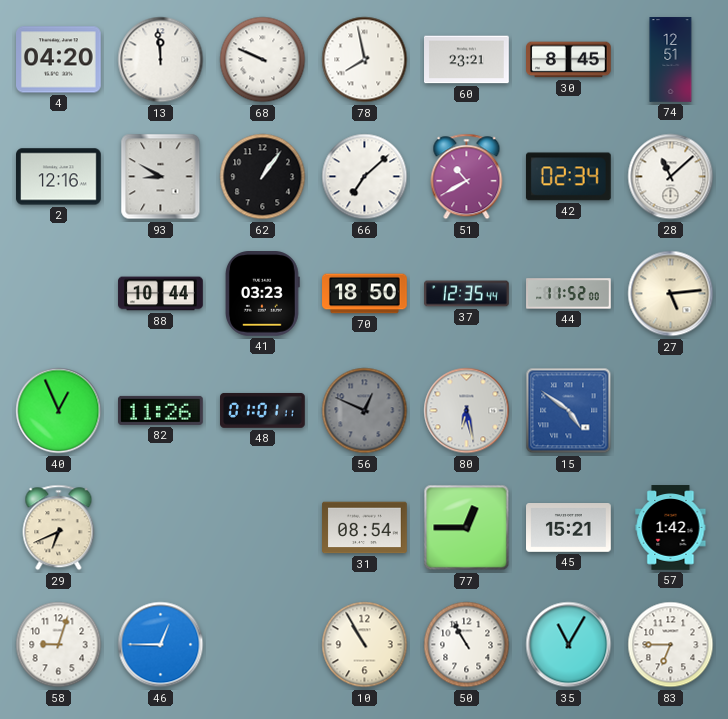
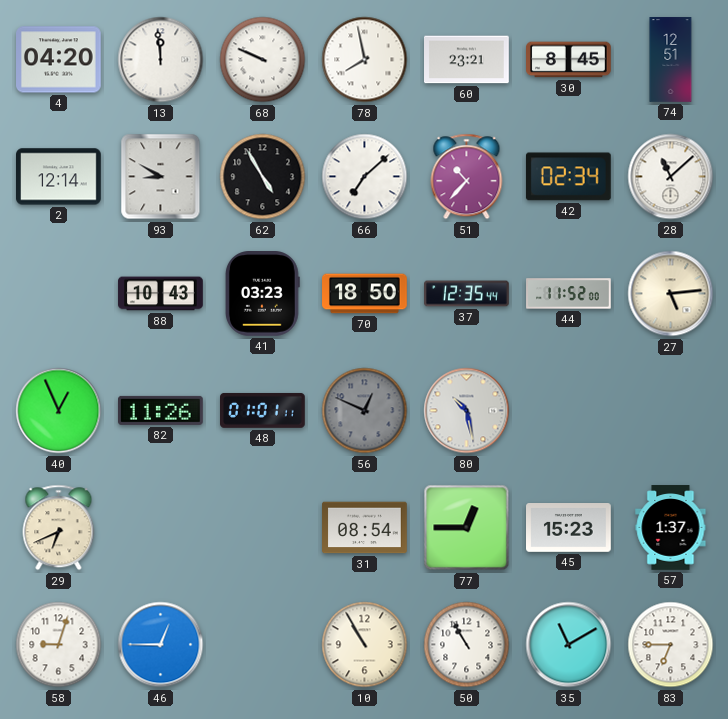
2: 12:16 -> 12:14 (59, 177)
62: 1:06 -> 4:55 (263, 177)
51: 10:40 -> 10:37 (467, 177)
88: 10:44 -> 10:43 (161, 294)
80: 6:28 -> 10:28 (467, 411)
15: 4:51 -> none (569, 411)
45: 15:21 -> 15:23 (569, 528)
57: 1:42 -> 1:37 (671, 528)
35: 11:05 -> 11:10 (569, 645)
